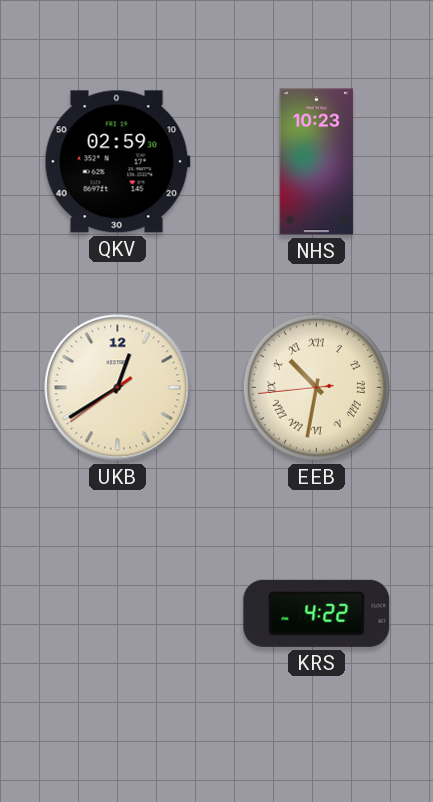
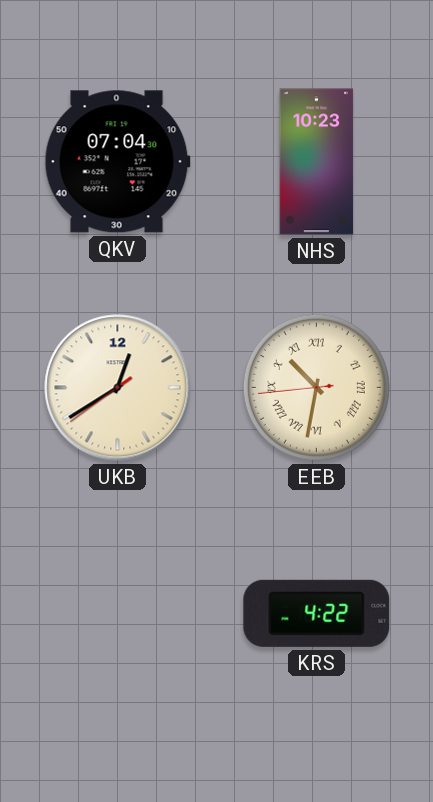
QKV: 02:59 -> 07:04 (117, 162)
